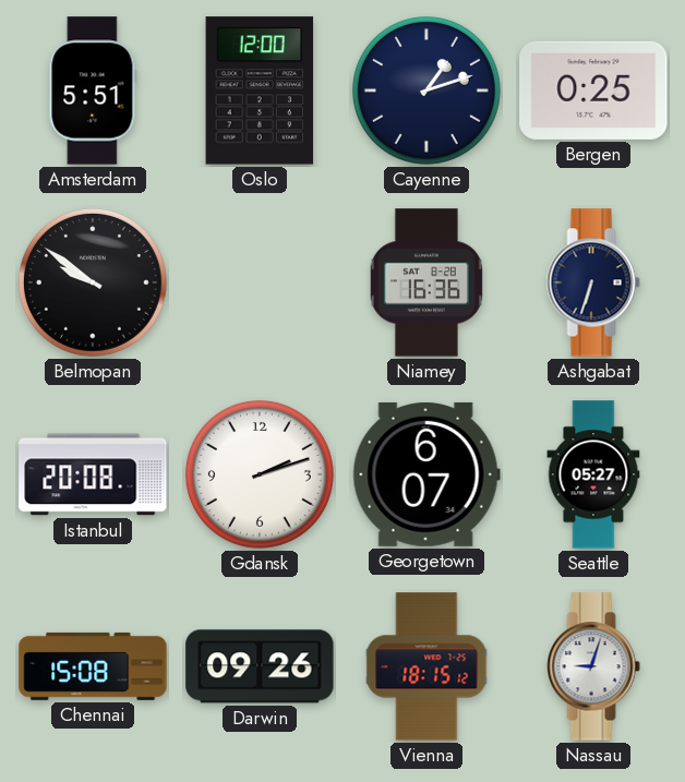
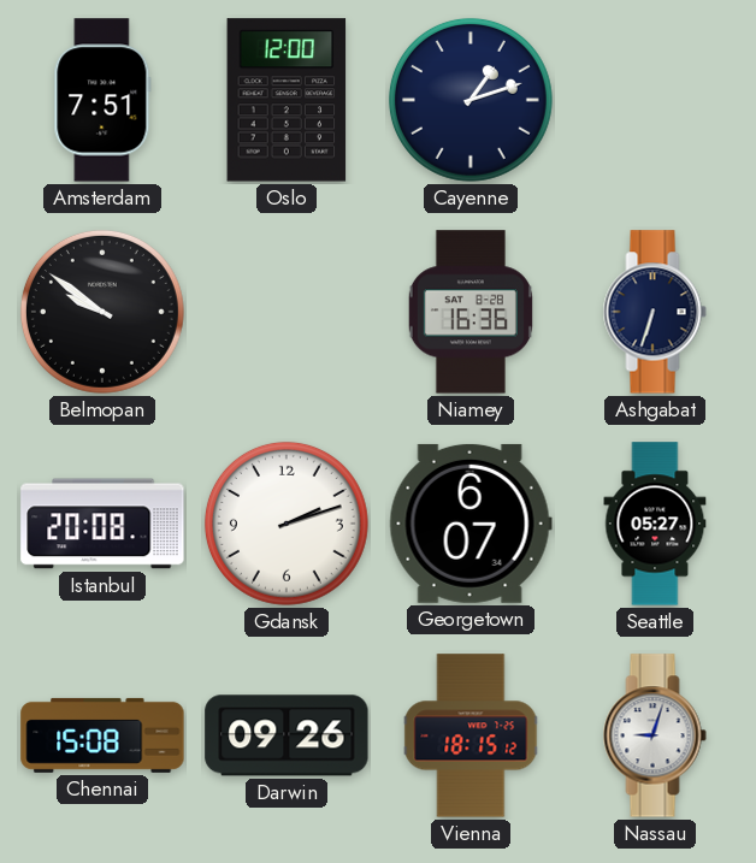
Amsterdam: 5:51 -> 7:51 (102, 100)
Bergen: 0:25 -> none (593, 91)
